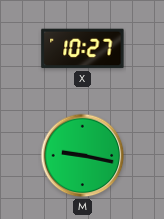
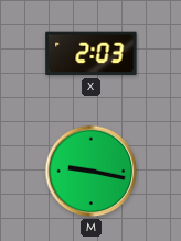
X: 10:27 -> 2:03 (92, 54)
